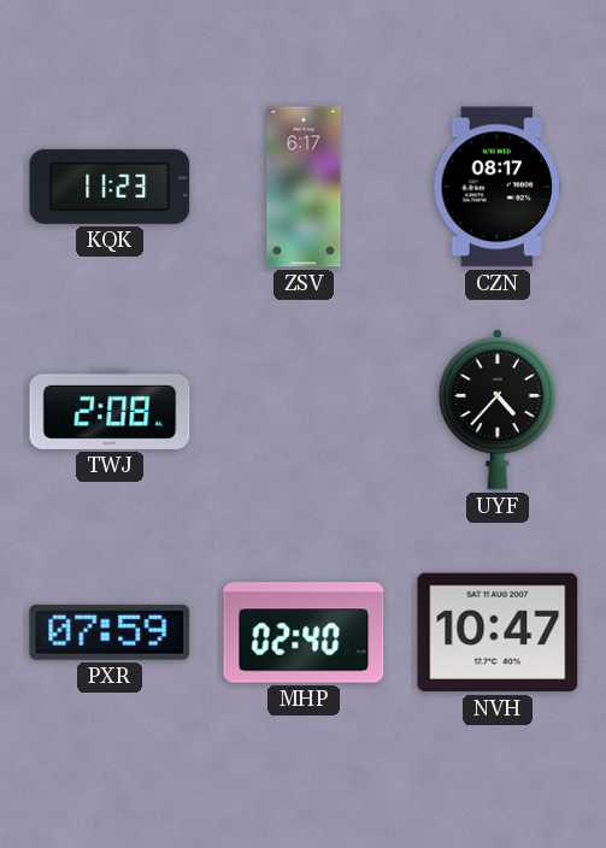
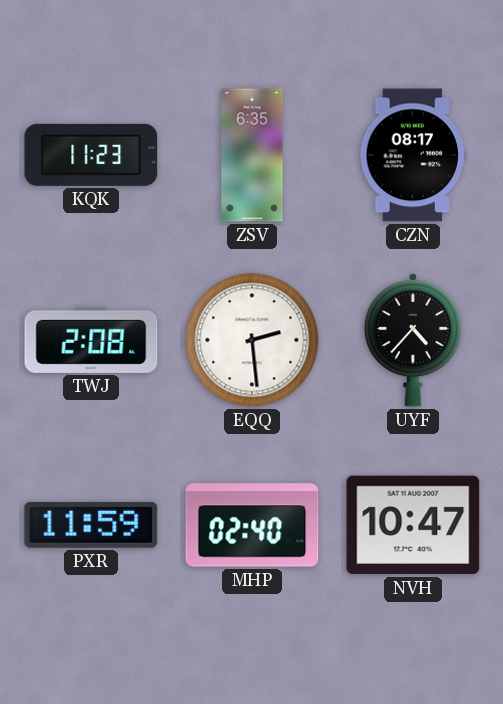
ZSV: 6:17 -> 6:35 (252, 155)
EQQ: none -> 2:29 (252, 340)
PXR: 07:59 -> 11:59 (91, 525)
